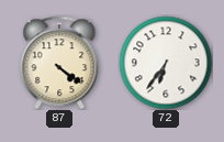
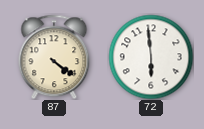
72: 6:36 -> 5:59 (151, 57)
